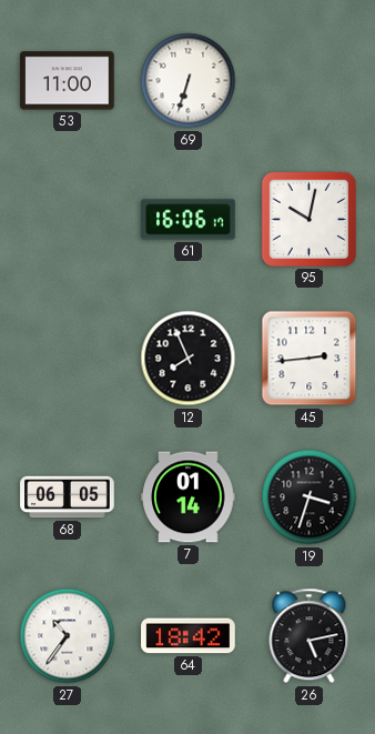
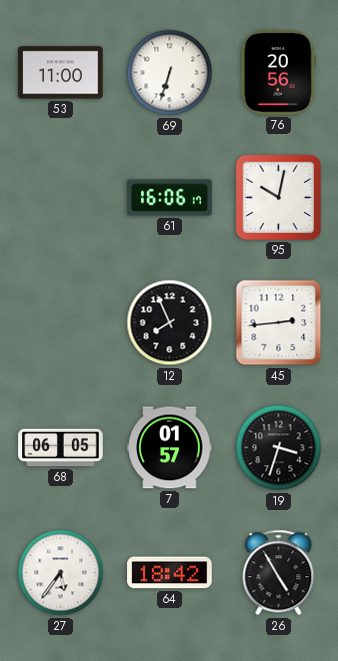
76: none -> 20:56 (278, 73)
7: 01:14 -> 01:57 (170, 448)
27: 10:36 -> 5:36 (61, 573)
26: 5:13 -> 4:55 (279, 573)
